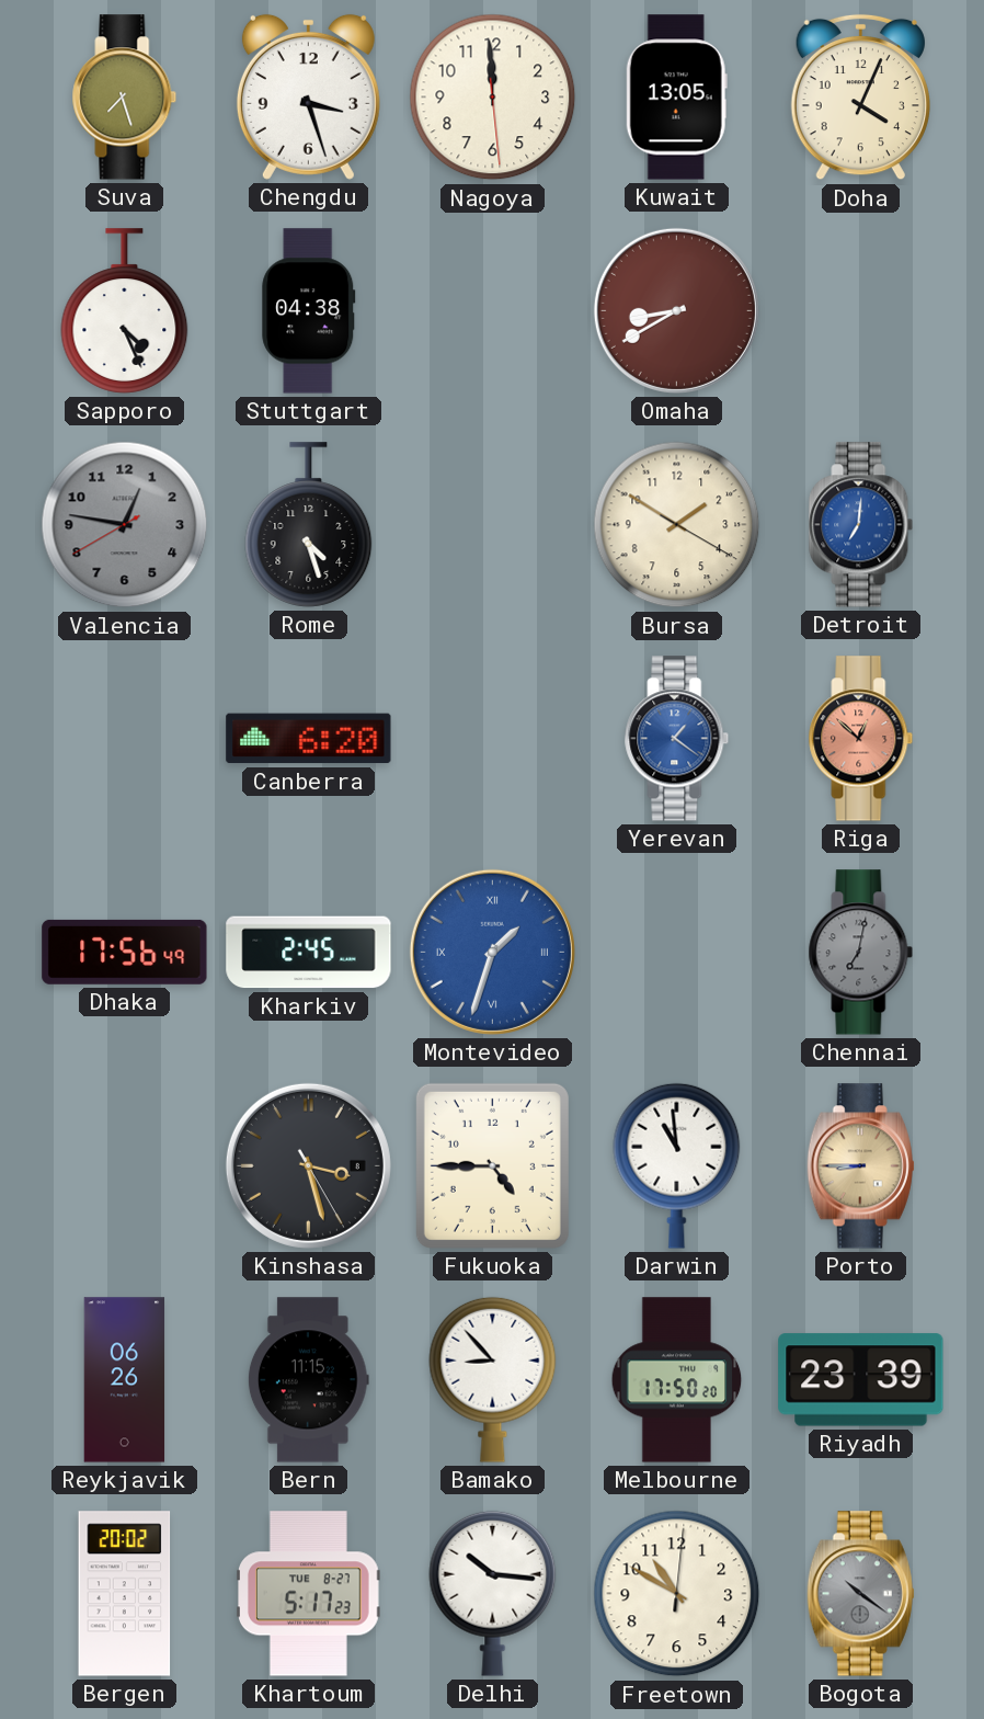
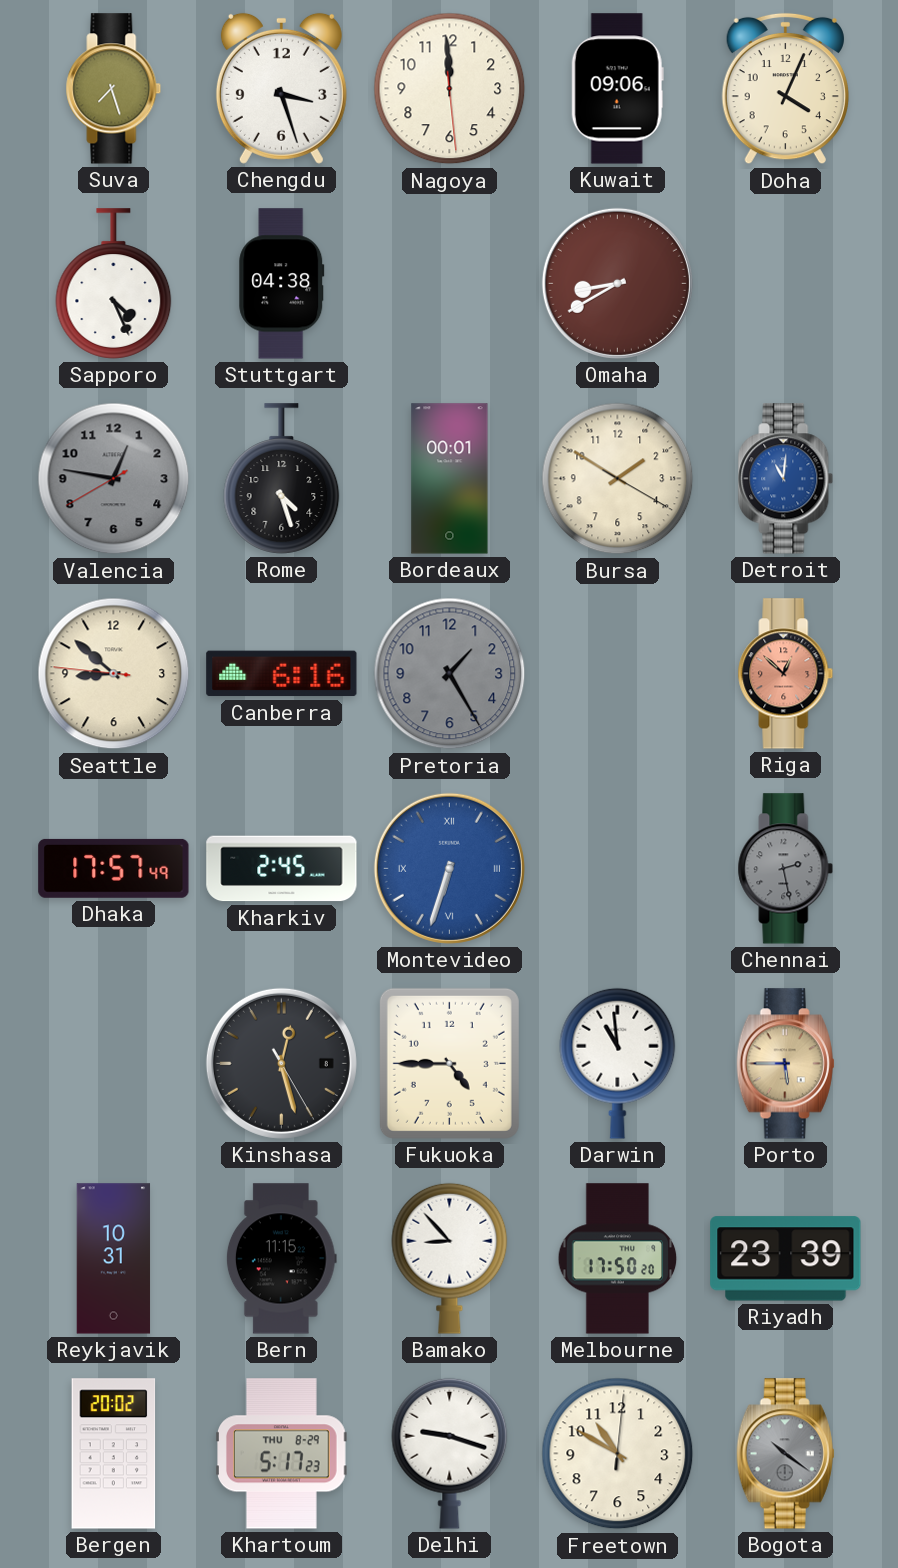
Kuwait: 13:05 -> 09:06 (617, 89)
Bordeaux: none -> 00:01 (450, 479)
Detroit: 7:01 -> 11:01 (786, 479)
Seattle: none -> 8:51 (114, 674)
Canberra: 6:20 -> 6:16 (282, 674)
Pretoria: none -> 1:25 (450, 674)
Yerevan: 1:21 -> none (677, 739)
Dhaka: 17:56 -> 17:57 (114, 868)
Montevideo: 1:33 -> 6:33 (449, 868)
Chennai: 7:02 -> 2:28 (786, 869)
Kinshasa: 3:27 -> 12:27 (281, 1063)
Porto: 8:45 -> 5:45 (785, 1064)
Reykjavik: 06:26 -> 10:31 (114, 1259)
Khartoum date: TUE 8-27 -> THU 8-29 (282, 1454)
Delhi: 10:16 -> 9:18 (450, 1453)
